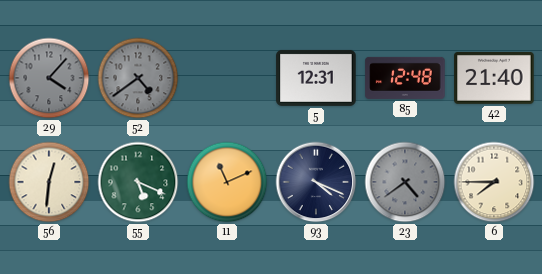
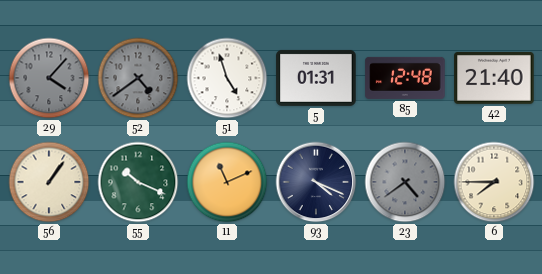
51: none -> 4:57 (227, 78)
5: 12:31 -> 01:31 (316, 78)
56: 12:31 -> 1:06 (49, 182)
55: 5:19 -> 10:19 (138, 182)
